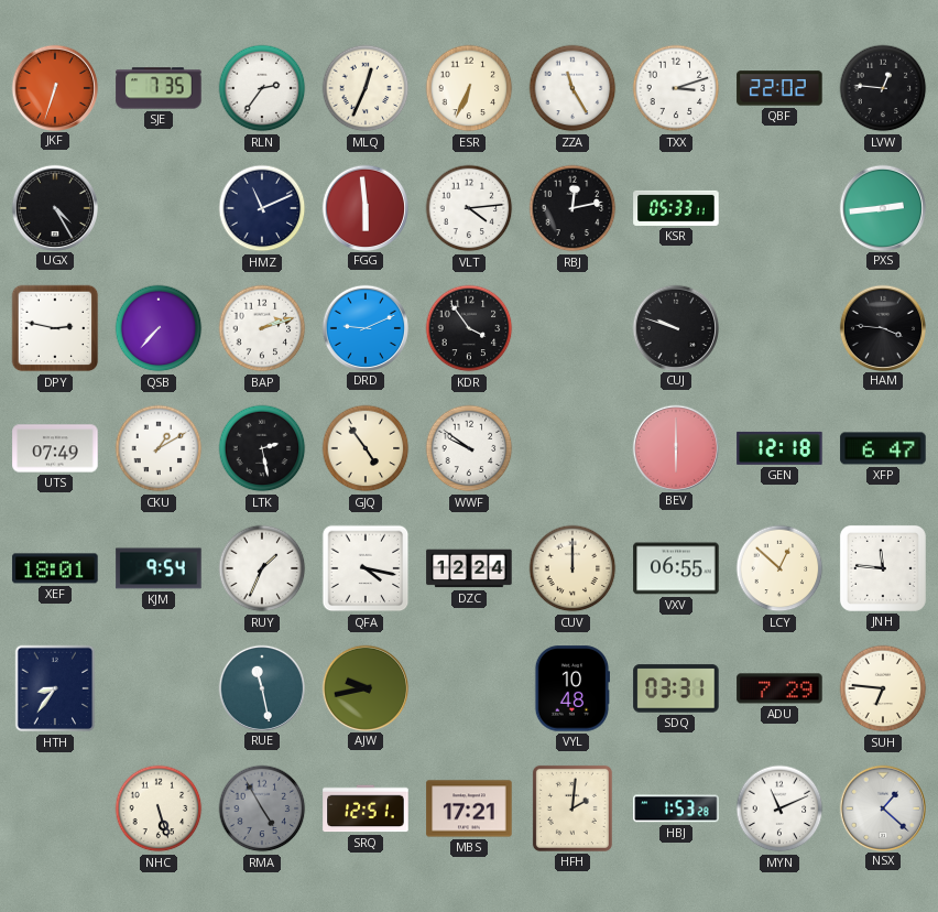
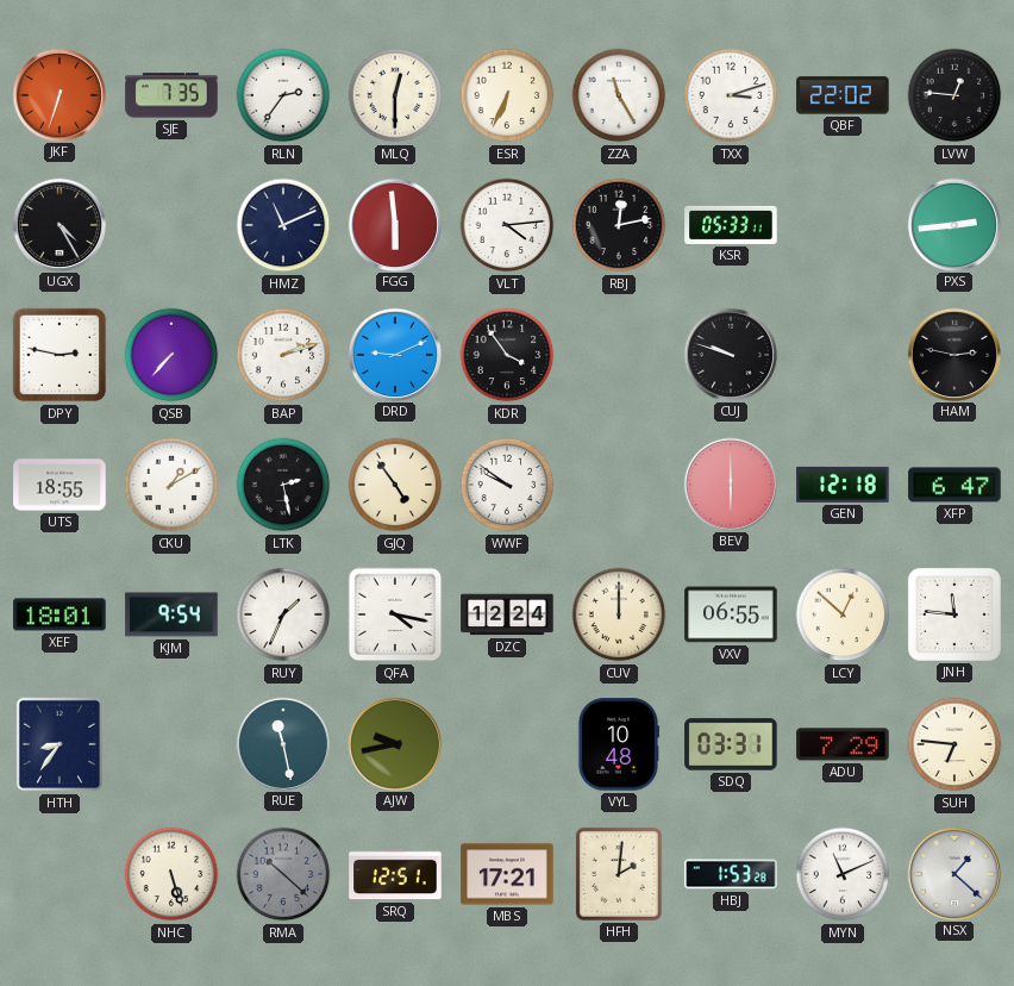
MLQ: 12:34 -> 12:30 (395, 95)
HAM: 3:46 -> 2:47 (953, 354)
UTS: 07:49 -> 18:55 (60, 485)
RMA: 4:55 -> 10:22 (283, 874)
